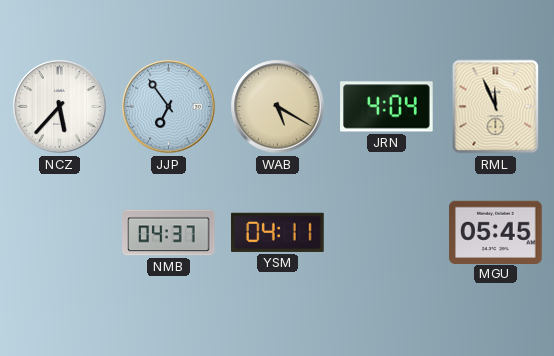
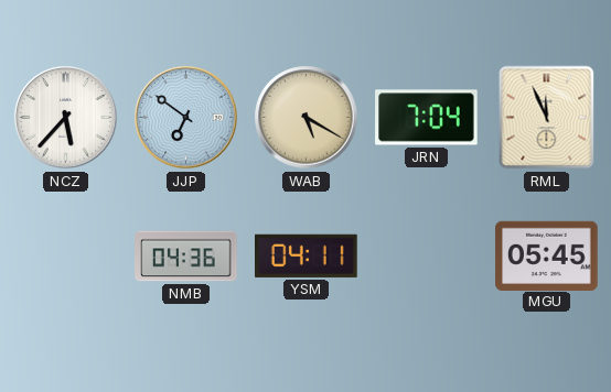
JJP: 6:54 -> 6:51 (186, 118)
JRN: 4:04 -> 7:04 (427, 118)
NMB: 04:37 -> 04:36 (186, 257)
